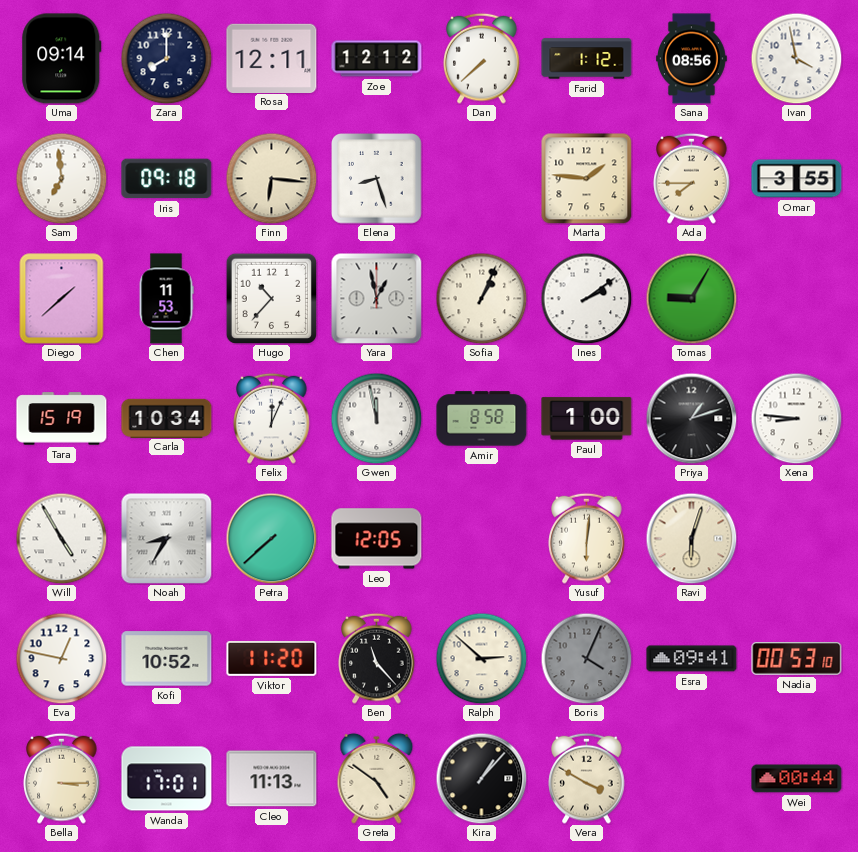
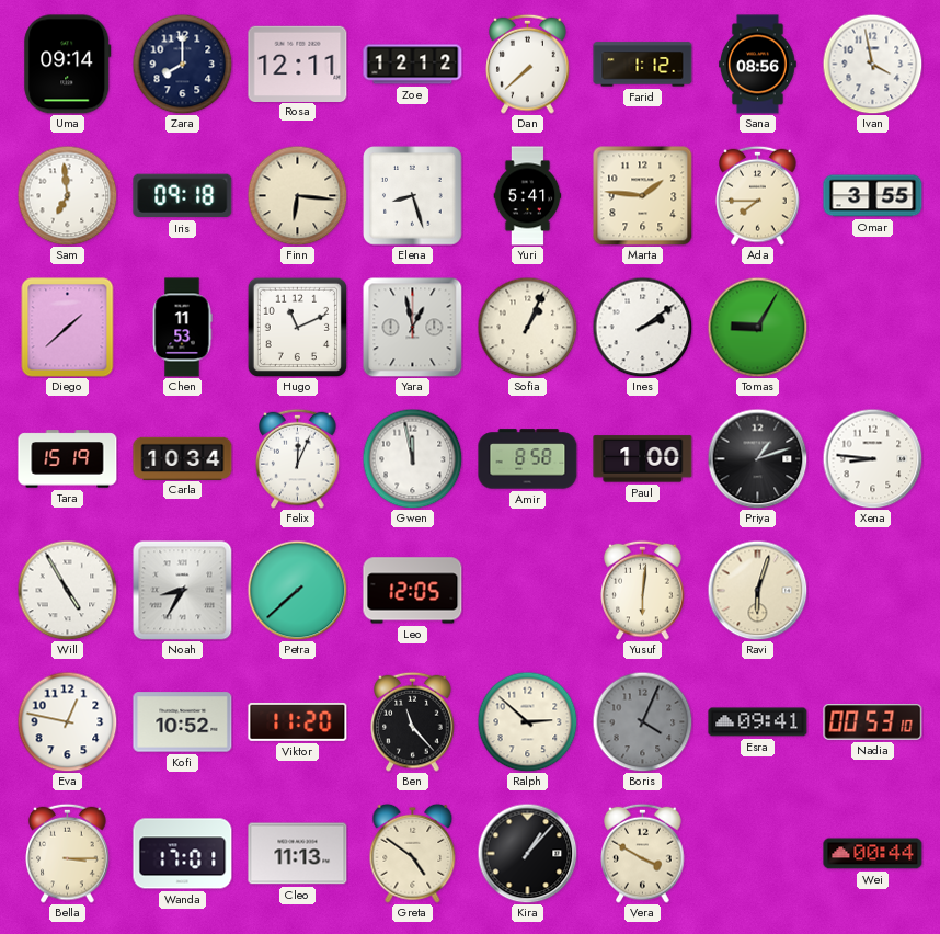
Yuri: none -> 5:41 (528, 196)
Hugo: 10:37 -> 11:11 (297, 327)
